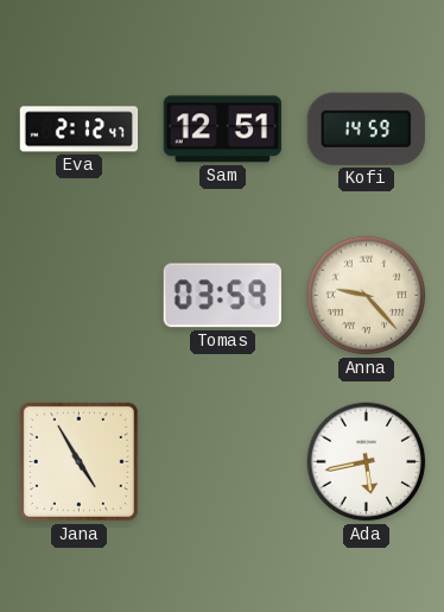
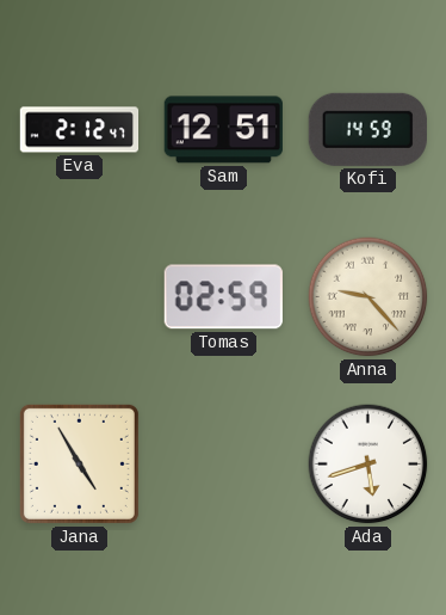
Tomas: 03:59 -> 02:59 (223, 297)
Ada: 5:43 -> 5:42 (368, 465)
